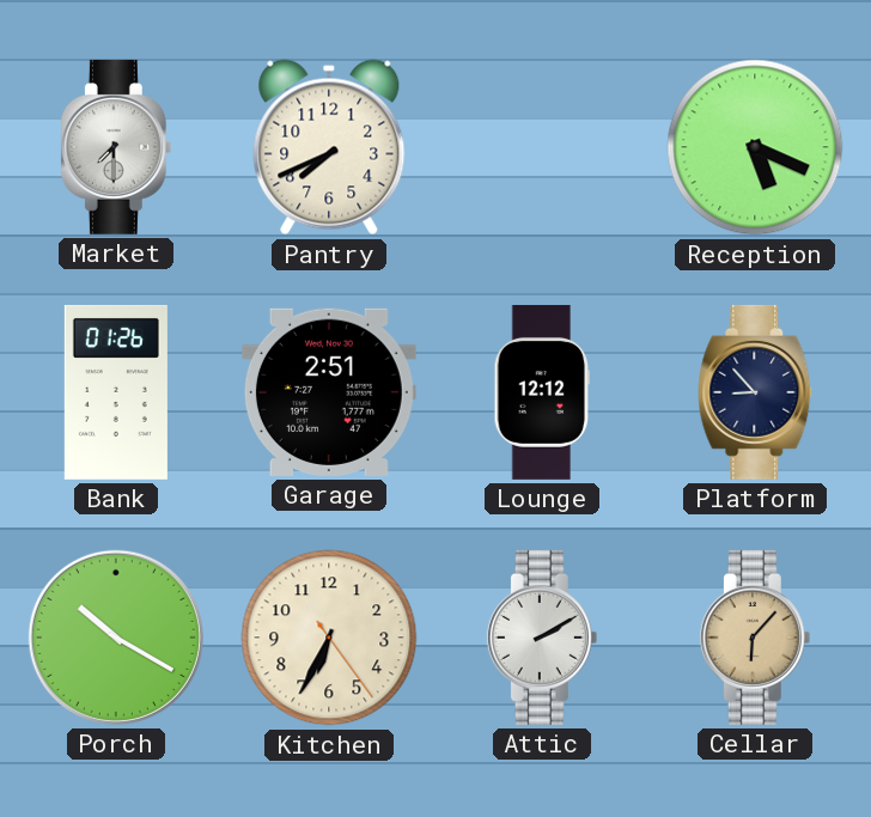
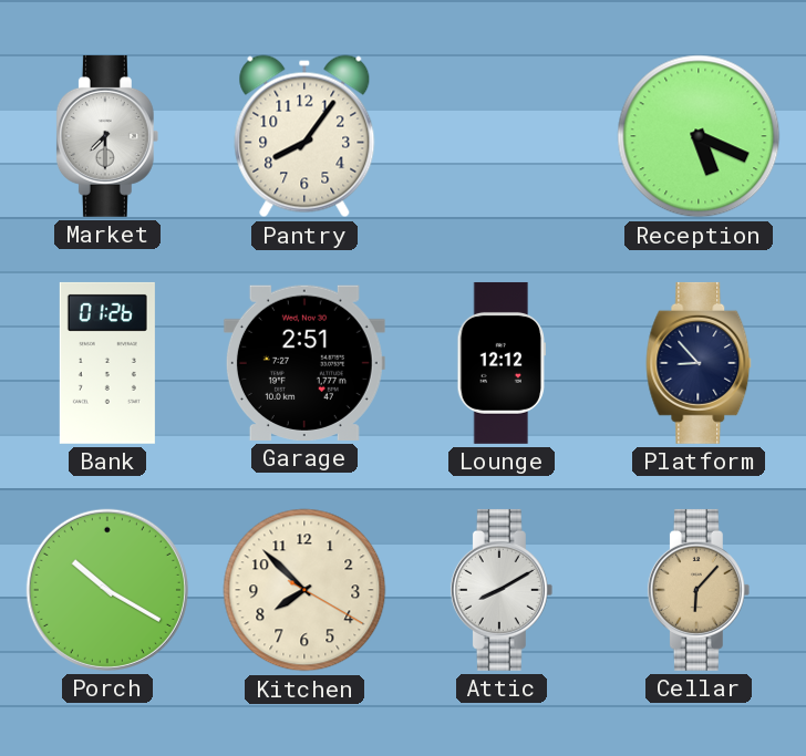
Pantry: 7:41 -> 8:06 (304, 136)
Kitchen: 6:34 -> 7:52 (304, 590)
Attic: 2:10 -> 8:10 (502, 590)
